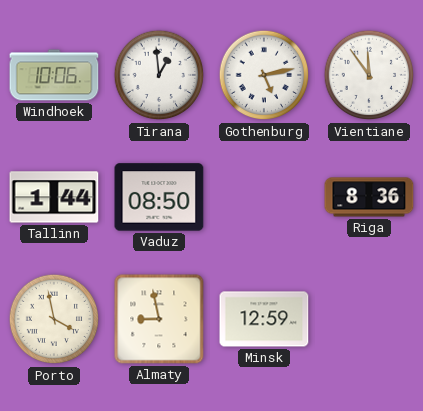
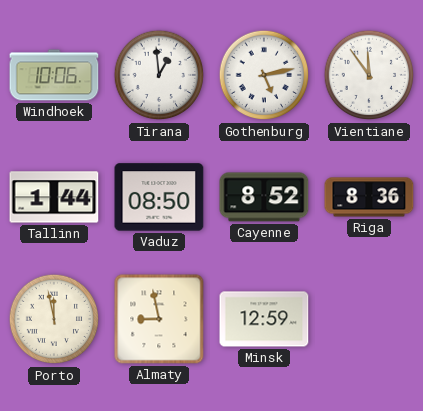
Cayenne: none -> 8:52 (264, 197)
Porto: 3:58 -> 11:58 (54, 319)
